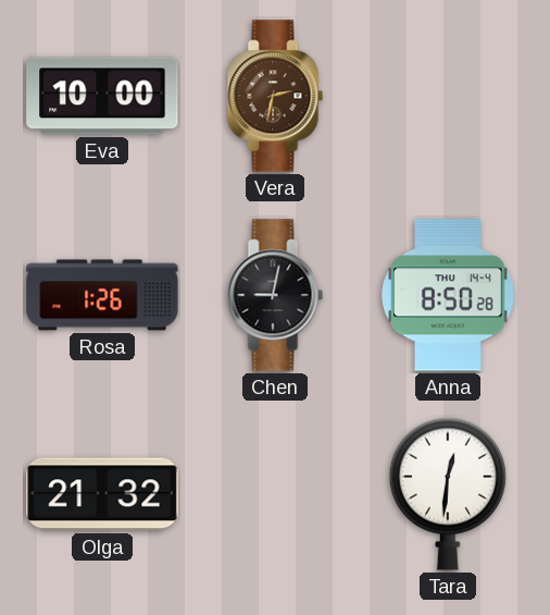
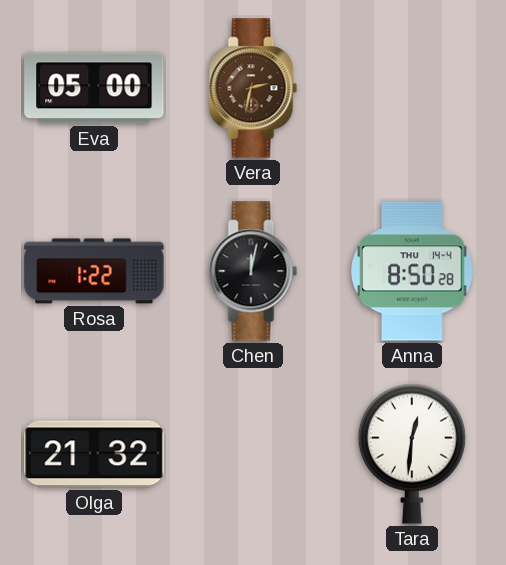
Eva: 10:00 -> 05:00 (94, 88)
Rosa: 1:26 -> 1:22 (94, 271)
Chen: 9:02 -> 12:02 (253, 271)
